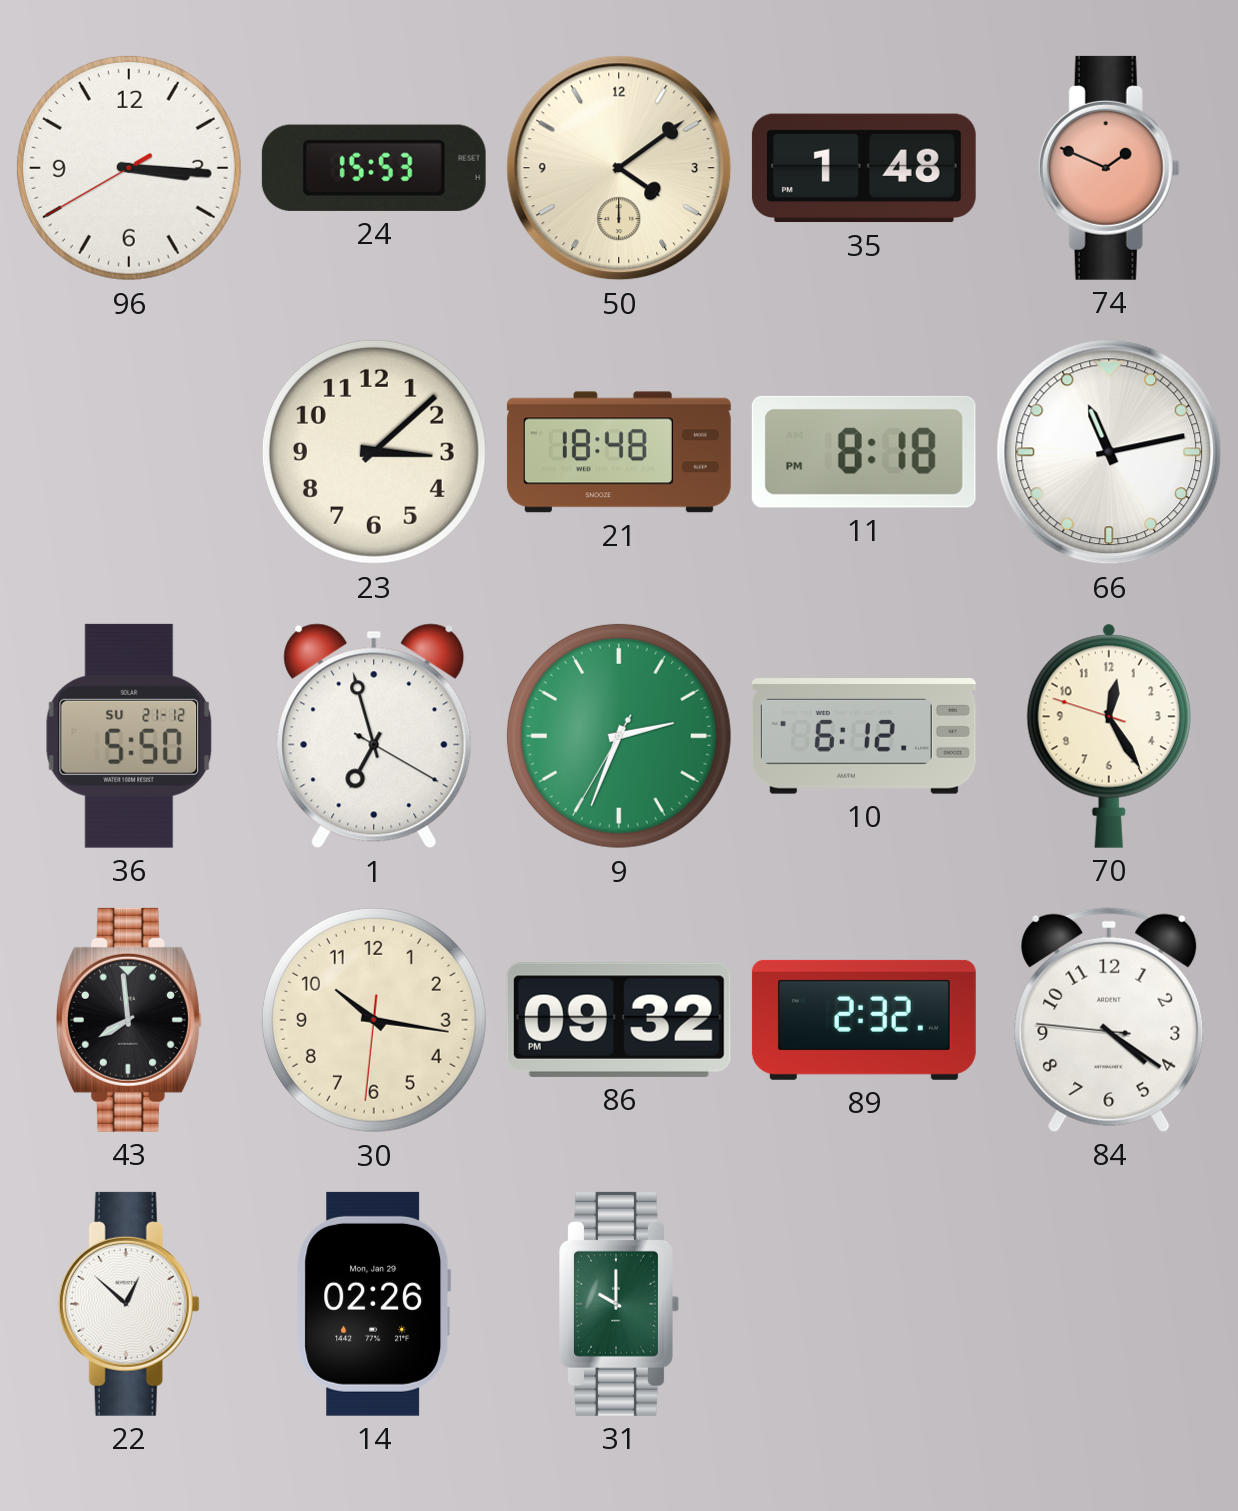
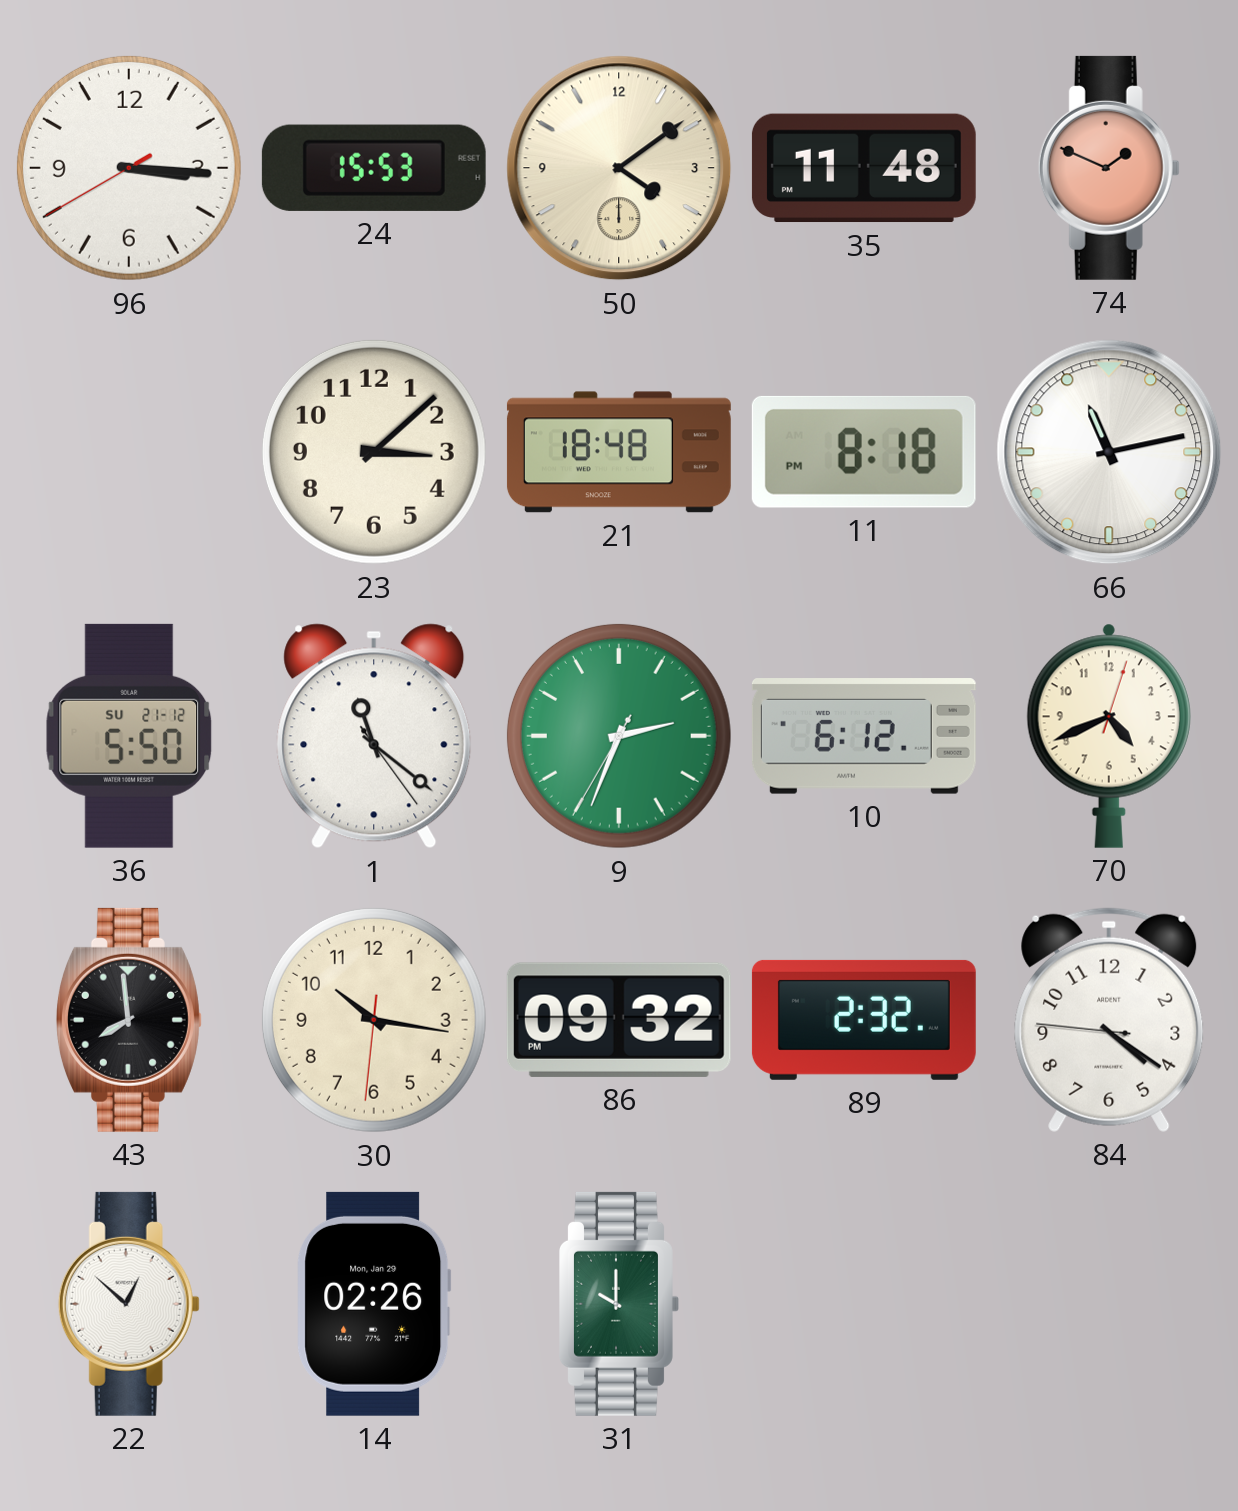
35: 1:48 -> 11:48 (864, 168)
1: 6:57 -> 11:21 (374, 736)
70: 12:24 -> 4:41 (1109, 736)
